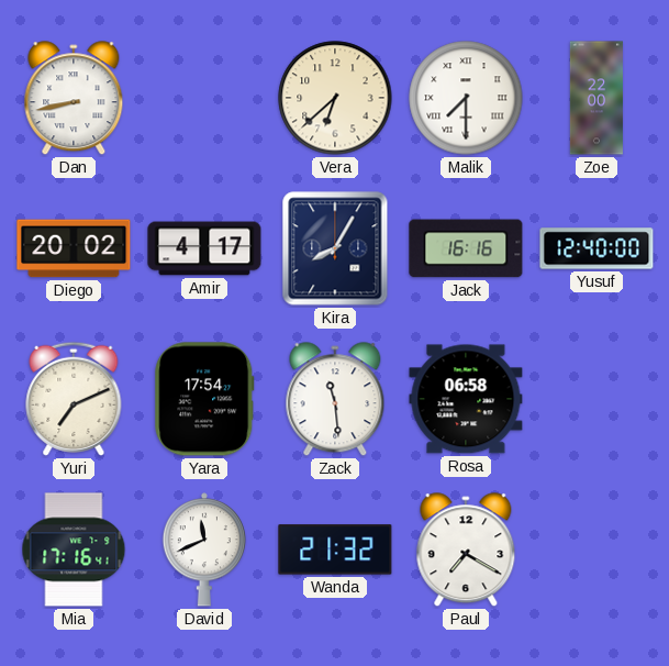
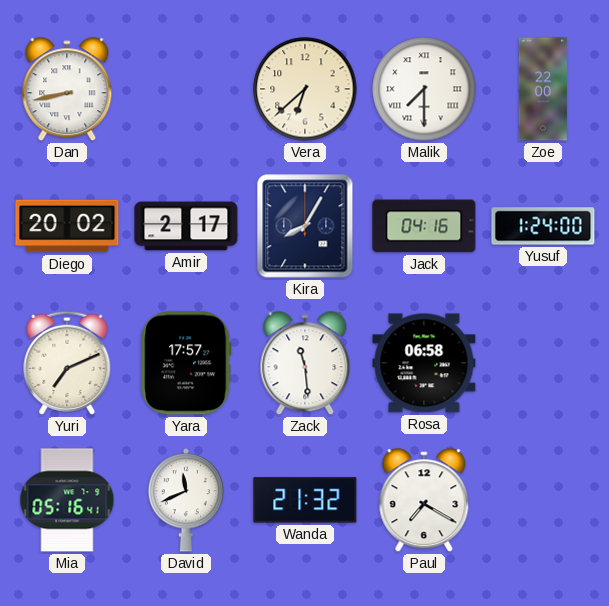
Amir: 4:17 -> 2:17 (186, 226)
Jack: 16:16 -> 04:16 (424, 226)
Yusuf: 12:40 -> 1:24 (543, 226)
Yara: 17:54 -> 17:57 (186, 363)
Mia: 17:16 -> 05:16 (67, 500)
